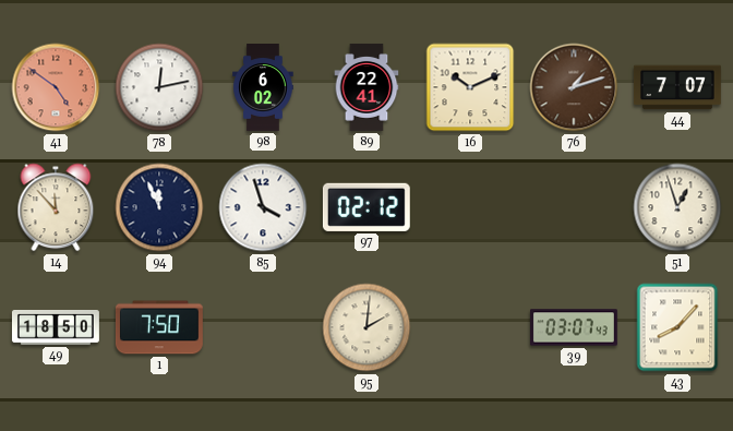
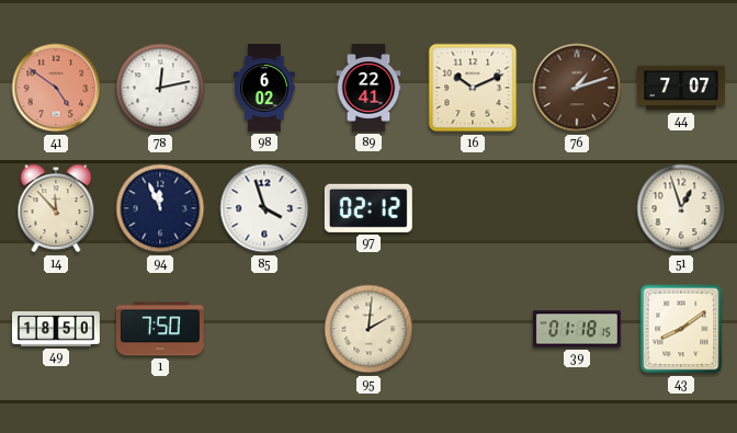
39: 03:07 -> 01:18 (577, 329)
43: 8:07 -> 8:09 (681, 329)
